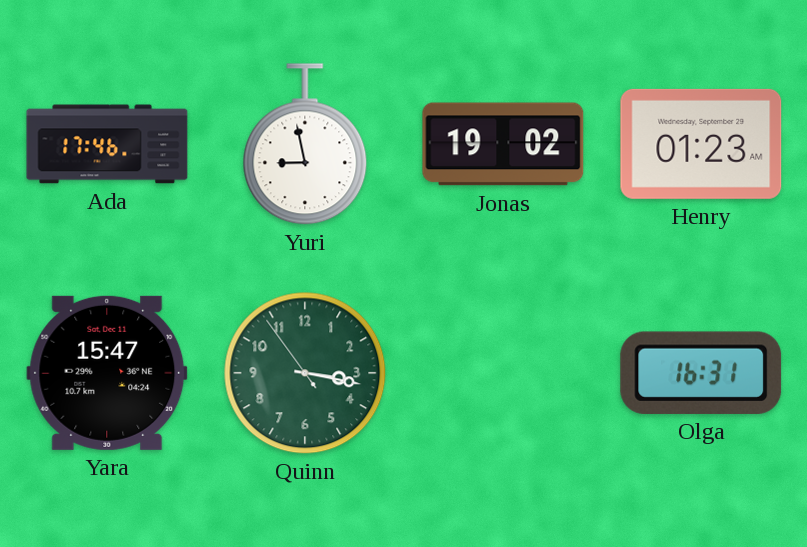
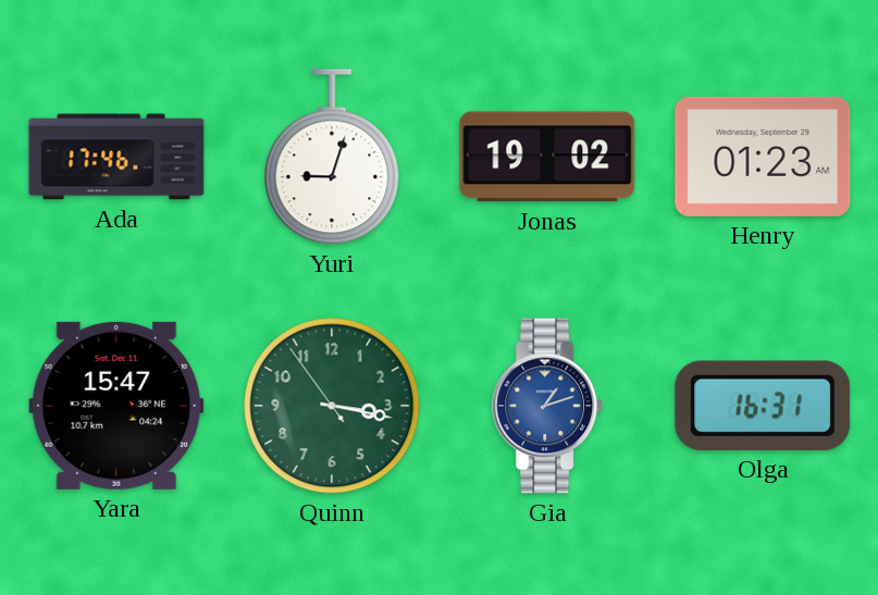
Yuri: 8:58 -> 9:03 (332, 157)
Gia: none -> 1:12 (548, 406)
